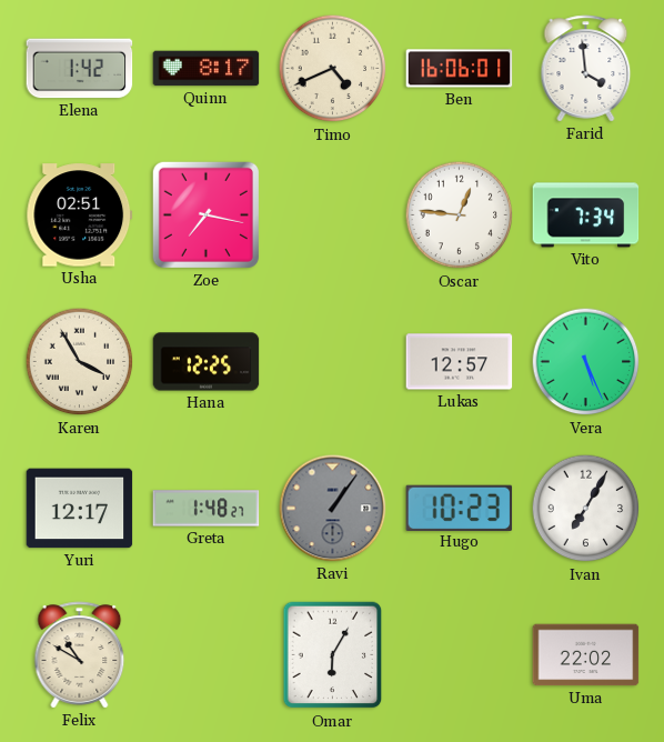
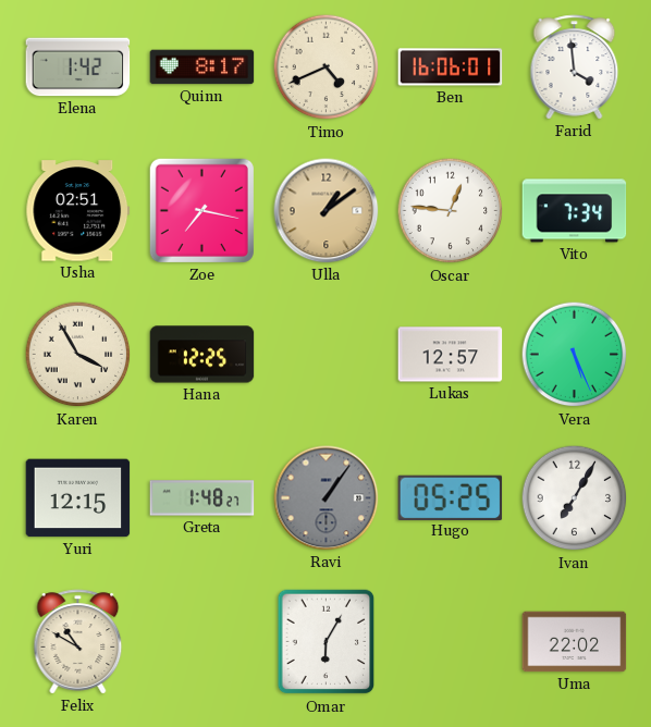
Ulla: none -> 1:09 (327, 211)
Yuri: 12:17 -> 12:15 (78, 498)
Hugo: 10:23 -> 05:25 (451, 497)
